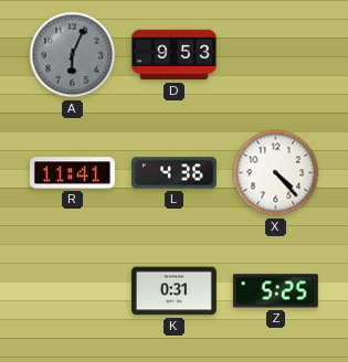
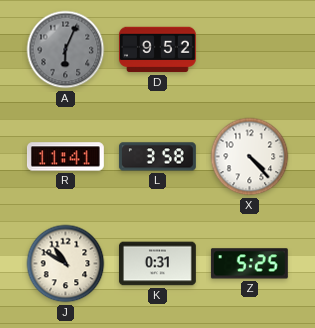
D: 9:53 -> 9:52 (157, 50)
L: 4:36 -> 3:58 (157, 157)
J: none -> 10:50 (66, 264)
